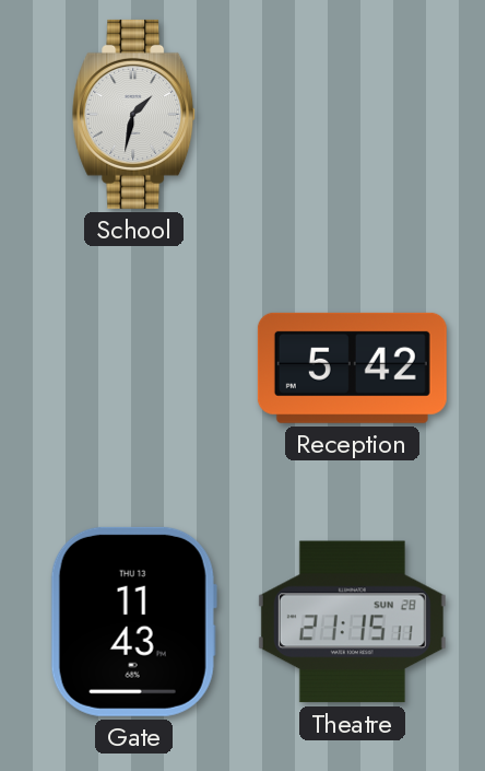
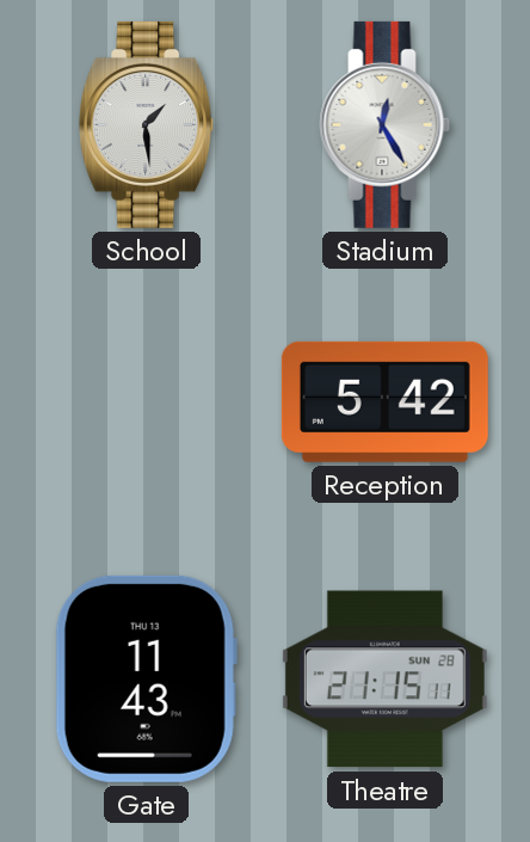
School: 1:32 -> 1:29 (147, 124)
Stadium: none -> 12:25 (386, 124)
